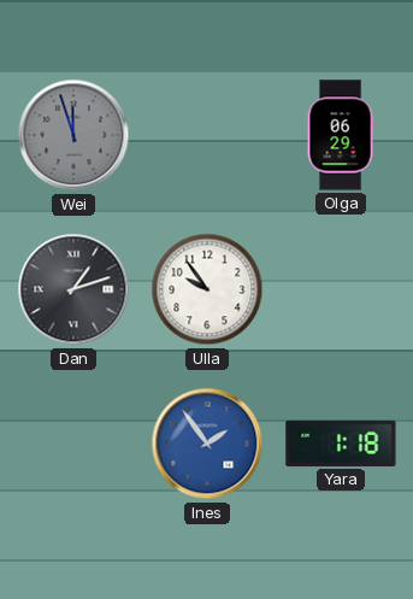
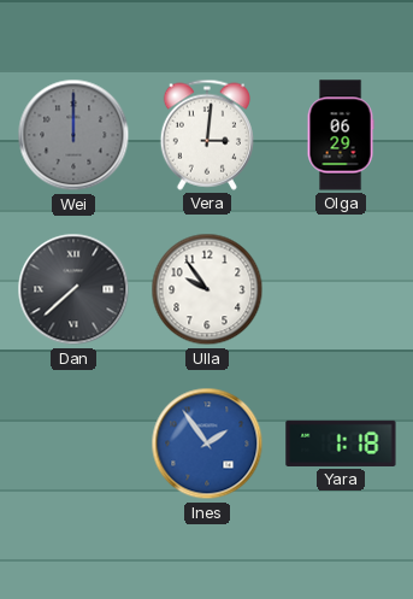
Wei: 11:57 -> 12:00 (73, 135)
Vera: none -> 3:01 (207, 135)
Dan: 1:12 -> 7:38 (73, 289)
